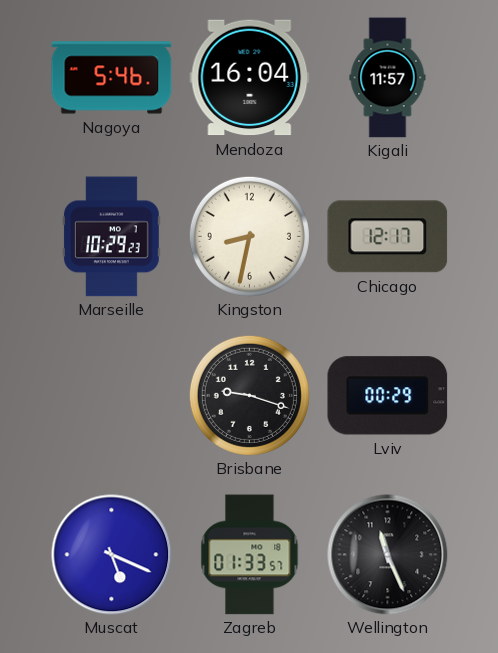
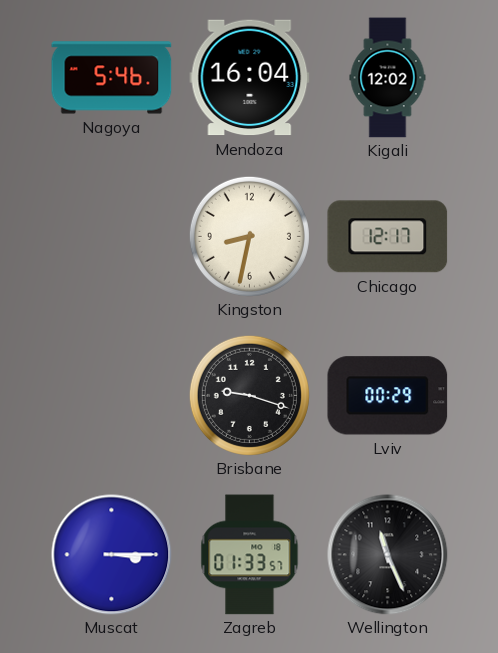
Kigali: 11:57 -> 12:02 (388, 78)
Marseille: 10:29 -> none (111, 237)
Muscat: 5:19 -> 3:15 (112, 555)
